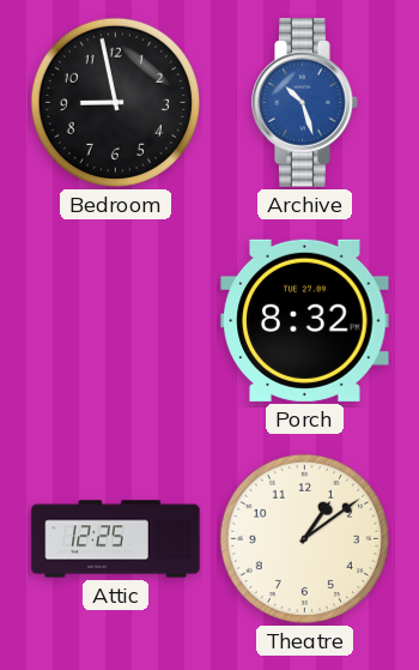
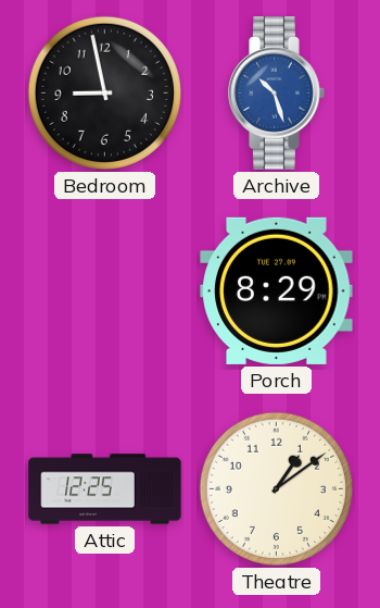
Porch: 8:32 -> 8:29 (277, 290)
